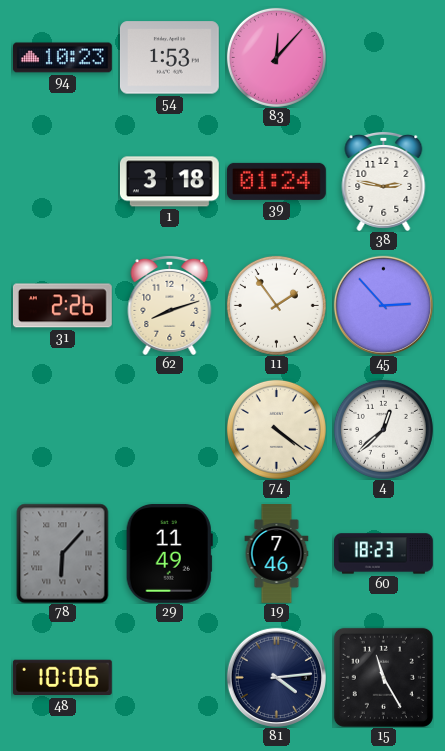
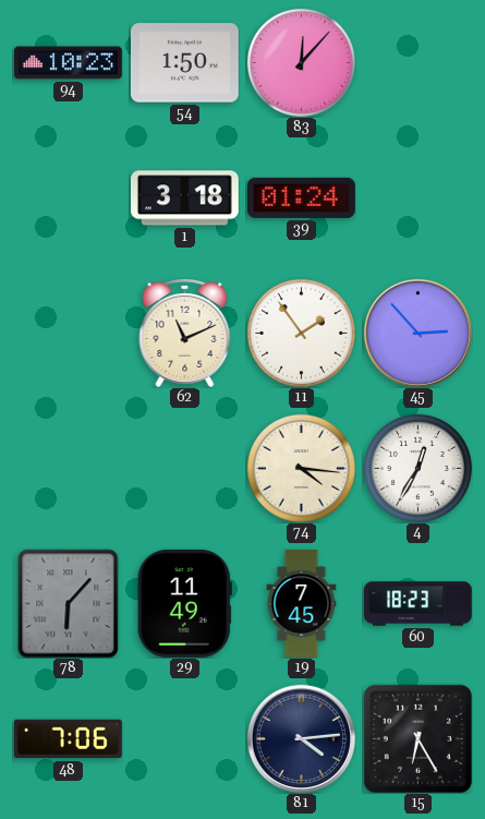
54: 1:53 -> 1:50 (184, 63)
38: 2:47 -> none (384, 181)
31: 2:26 -> none (62, 306)
62: 8:12 -> 11:11 (185, 333)
74: 4:21 -> 4:16 (301, 468)
4: 12:38 -> 12:35 (417, 468)
19: 7:46 -> 7:45 (302, 604)
48: 10:06 -> 7:06 (68, 739)
15: 11:25 -> 6:25 (417, 738)
